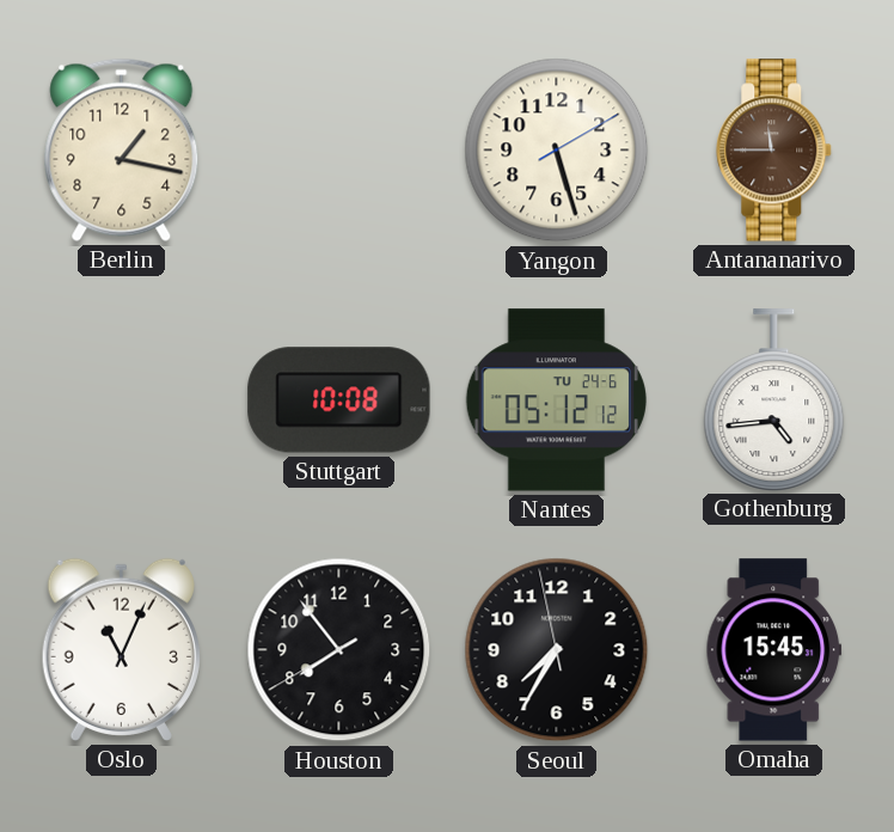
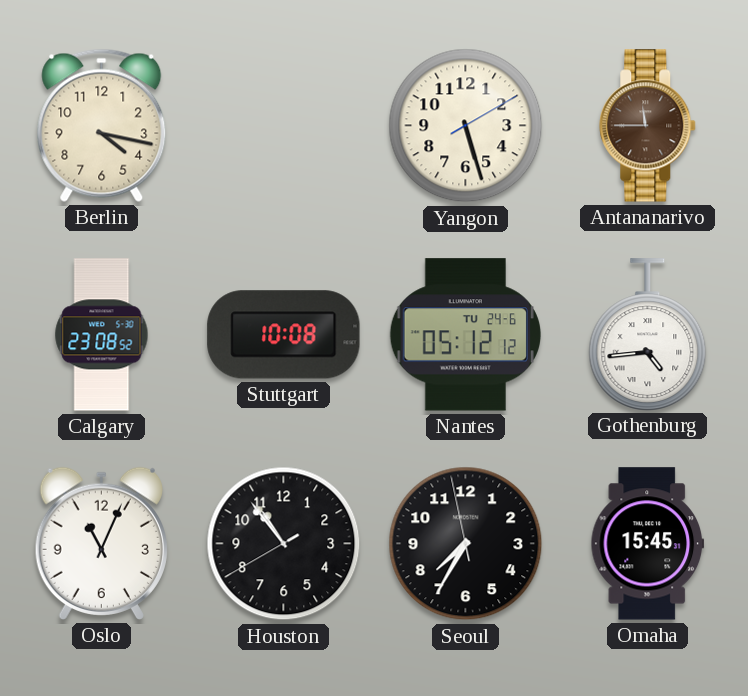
Berlin: 1:17 -> 4:17 (102, 125)
Calgary: none -> 23:08 (102, 335)
Houston: 7:53 -> 10:53 (284, 544)
